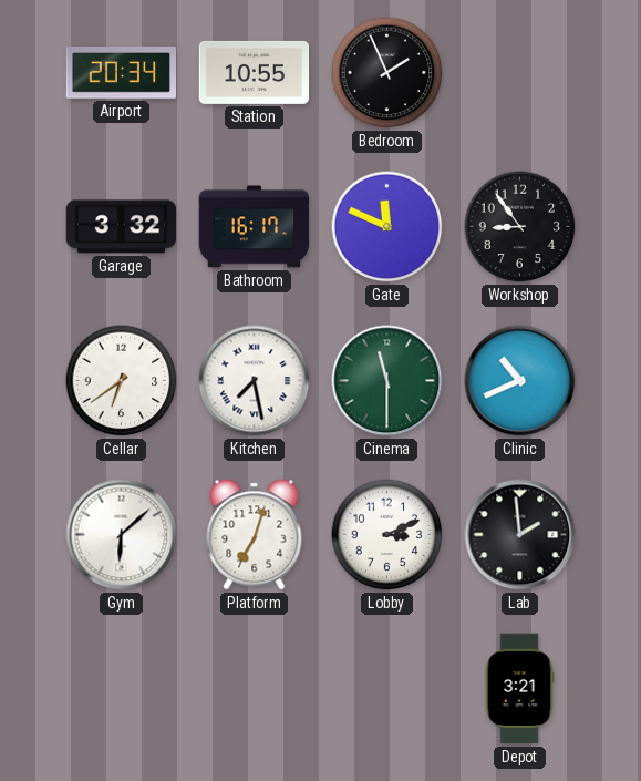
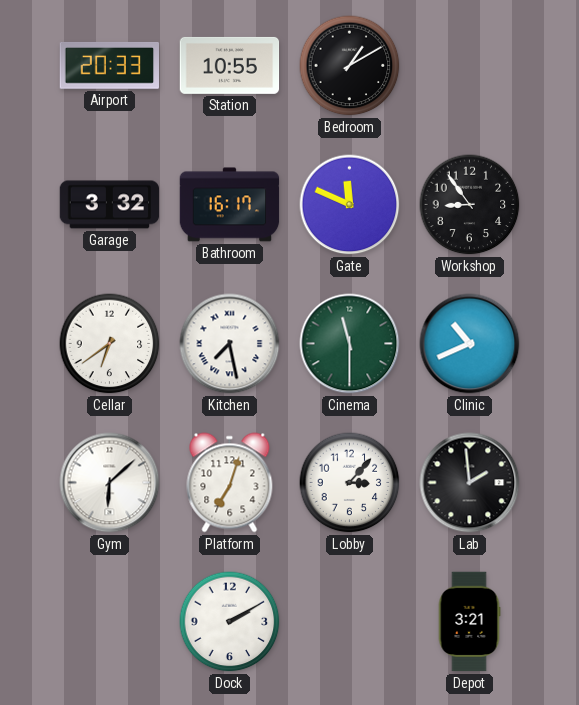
Airport: 20:34 -> 20:33 (110, 65)
Bedroom: 1:56 -> 1:10 (350, 66)
Lobby: 3:11 -> 3:07 (350, 483)
Dock: none -> 2:10 (230, 622)
